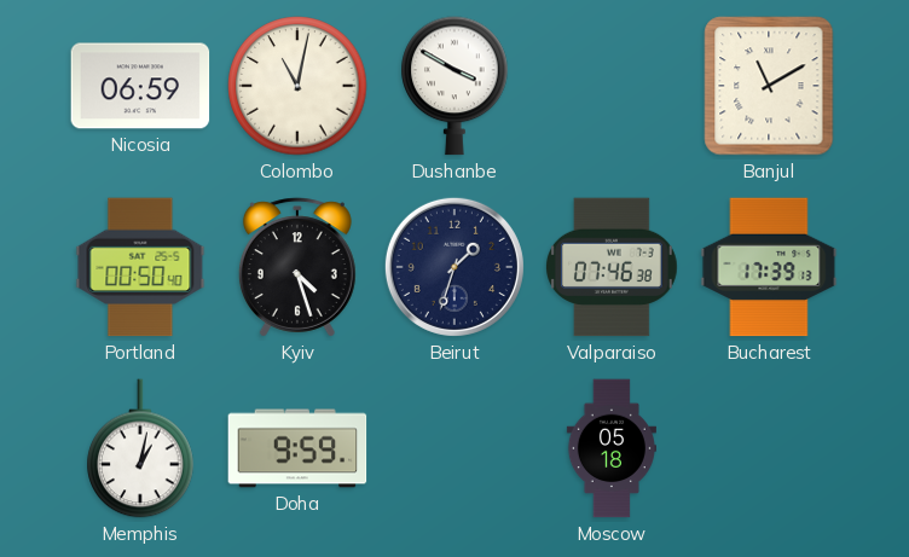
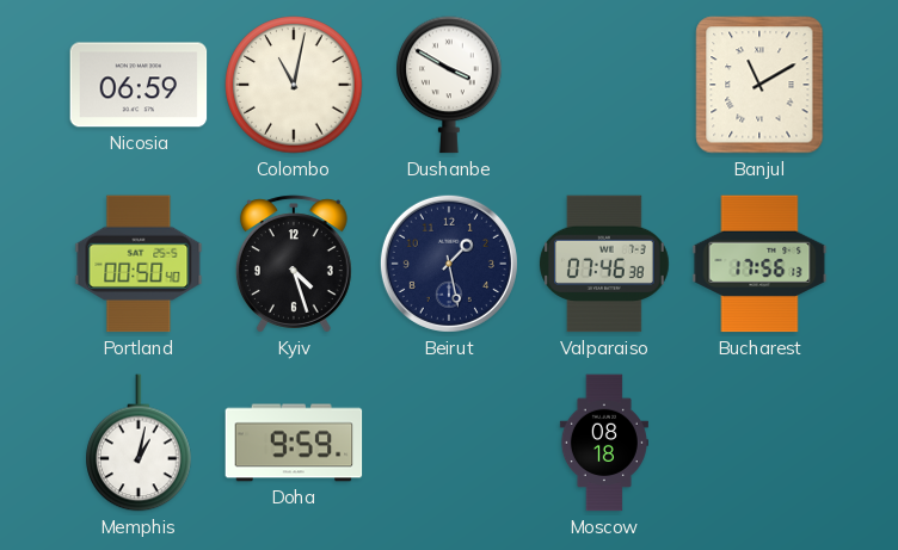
Beirut: 1:33 -> 1:28 (449, 264)
Bucharest: 17:39 -> 17:56 (759, 264)
Moscow: 05:18 -> 08:18 (604, 443)
